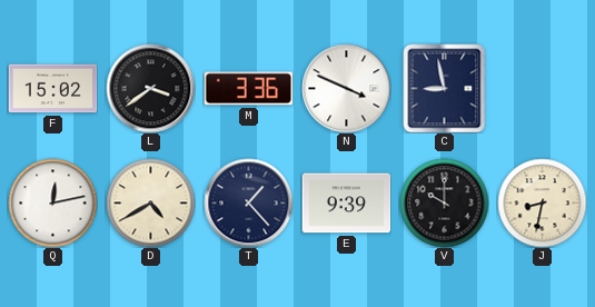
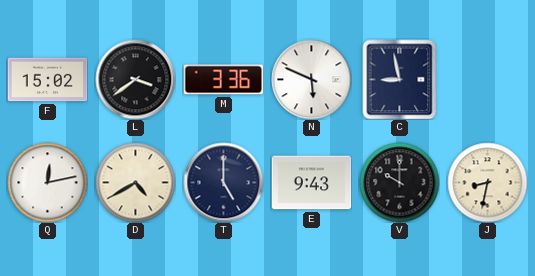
N: 3:49 -> 5:49 (311, 79)
T: 1:23 -> 5:00 (223, 182)
E: 9:39 -> 9:43 (311, 183)
